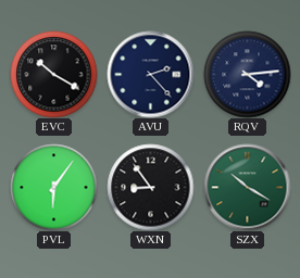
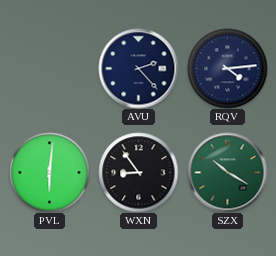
EVC: 10:20 -> none (53, 74)
PVL: 6:06 -> 6:01 (49, 172)
